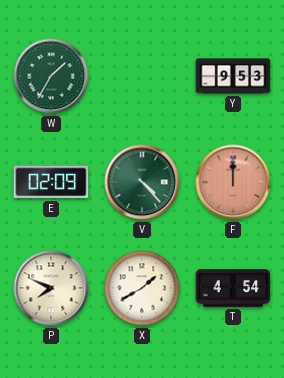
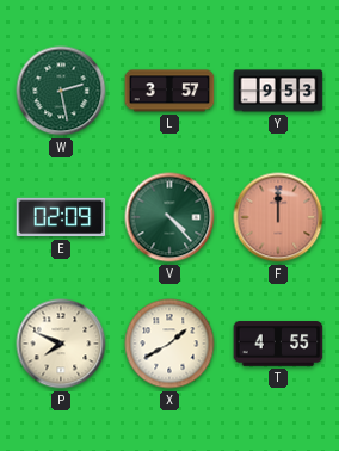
W: 1:35 -> 2:28 (61, 91)
L: none -> 3:57 (169, 91)
T: 4:54 -> 4:55 (278, 344)
